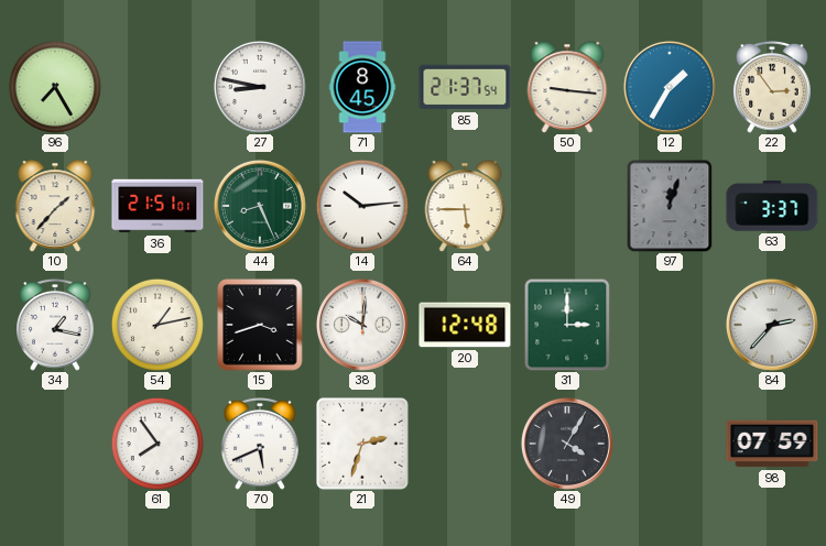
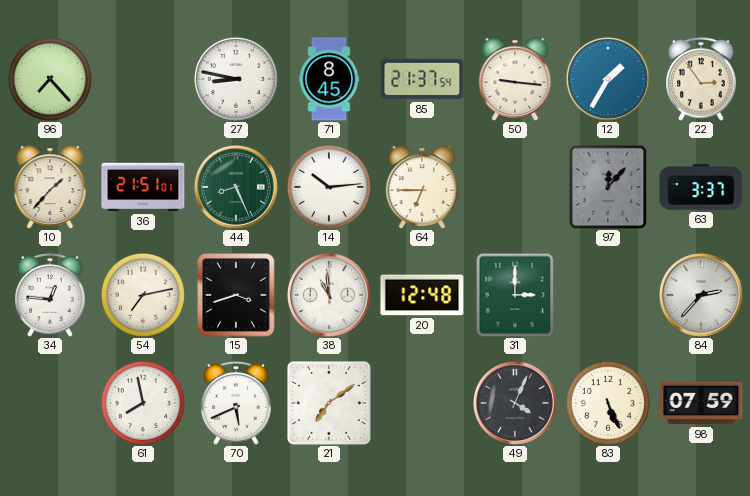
96: 7:25 -> 7:23 (50, 79)
64: 5:45 -> 6:45 (422, 187)
97: 12:03 -> 12:07 (608, 187)
34: 1:17 -> 12:46 (50, 296)
54: 1:13 -> 7:13 (143, 295)
38: 10:01 -> 10:59 (329, 295)
61: 7:54 -> 7:58 (143, 403)
21: 2:33 -> 7:09 (330, 404)
49: 4:05 -> 4:04 (515, 403)
83: none -> 5:26 (608, 403)
